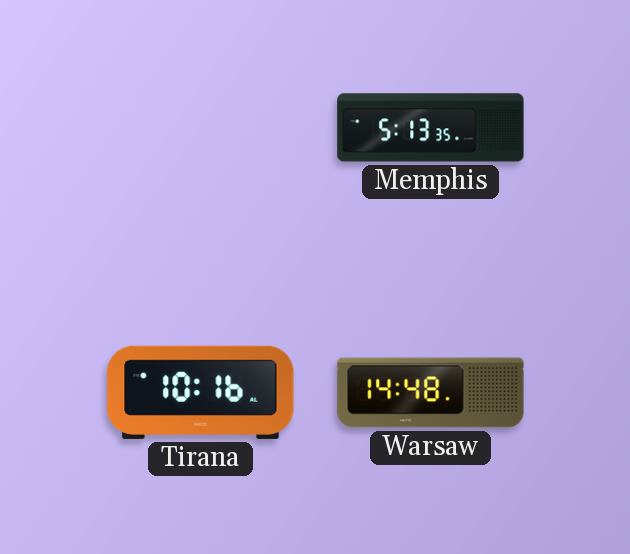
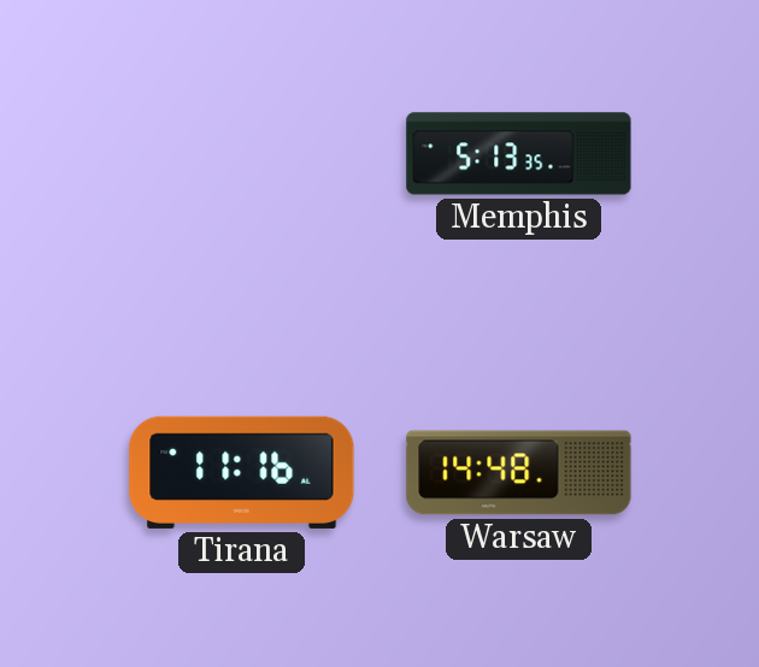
Tirana: 10:16 -> 11:16 (242, 472)
